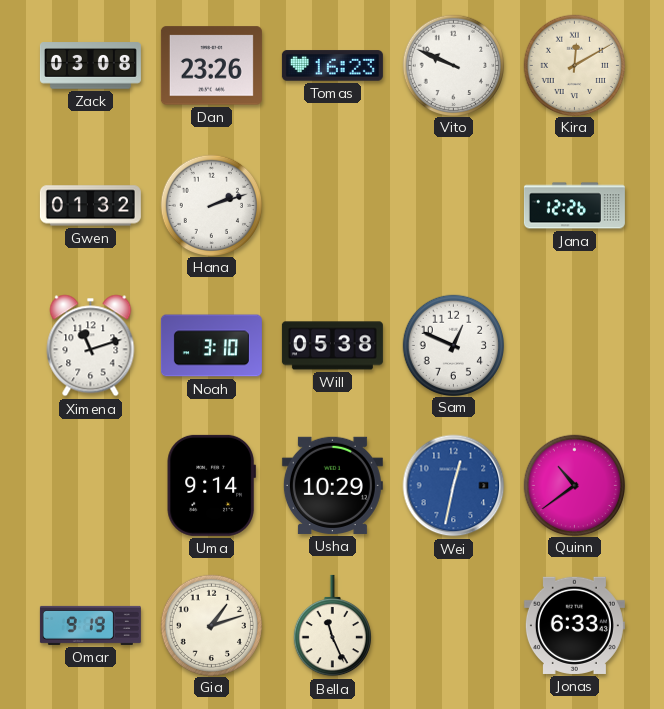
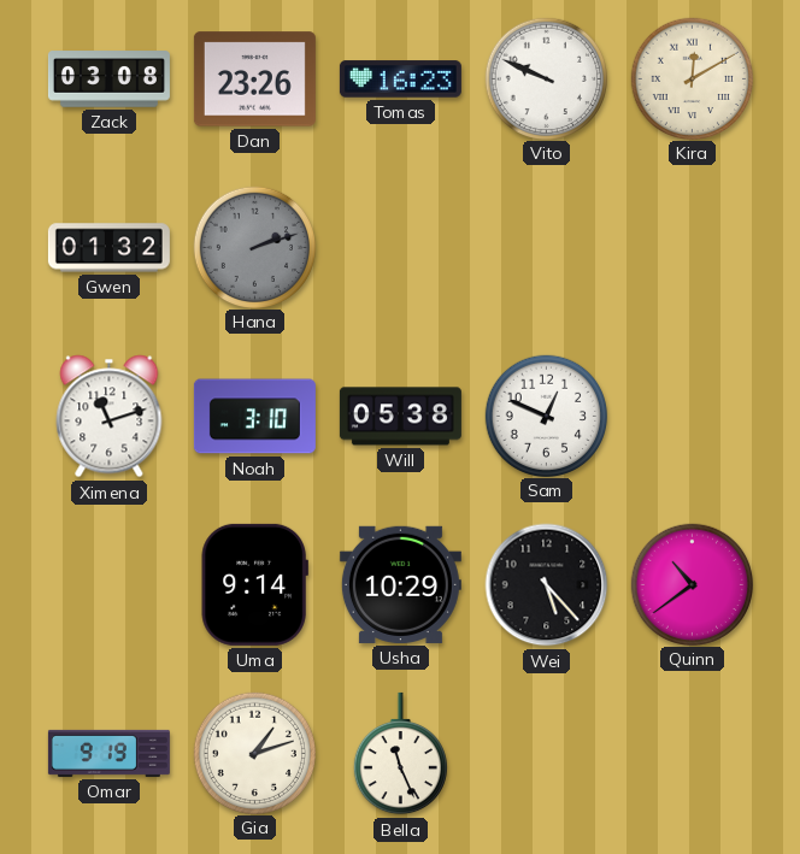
Hana dial: white -> grey (254, 247)
Jana: 12:26 -> none (574, 206)
Wei: 12:32 -> 5:23 (547, 585)
Wei dial: blue -> black (547, 585)
Jonas: 6:33 -> none (574, 625)
